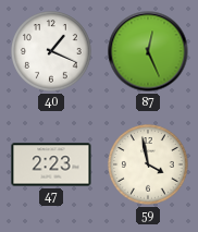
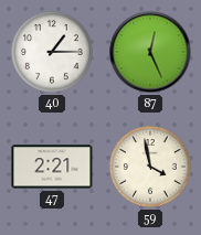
40: 1:19 -> 1:15 (52, 52)
47: 2:23 -> 2:21 (52, 167)
